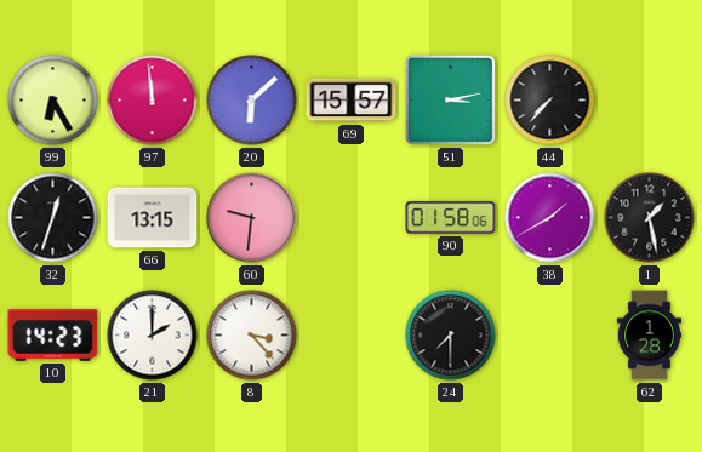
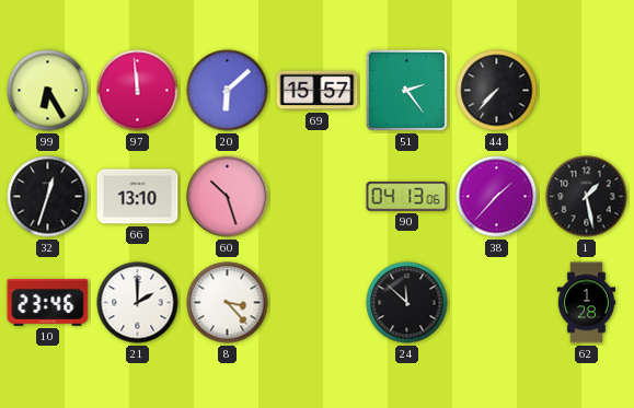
51: 3:13 -> 2:24 (406, 90)
66: 13:15 -> 13:10 (138, 197)
60: 9:31 -> 10:27 (228, 197)
90: 01:58 -> 04:13 (407, 197)
38: 1:40 -> 1:37 (497, 197)
10: 14:23 -> 23:46 (48, 303)
24: 7:30 -> 11:52 (407, 303)
